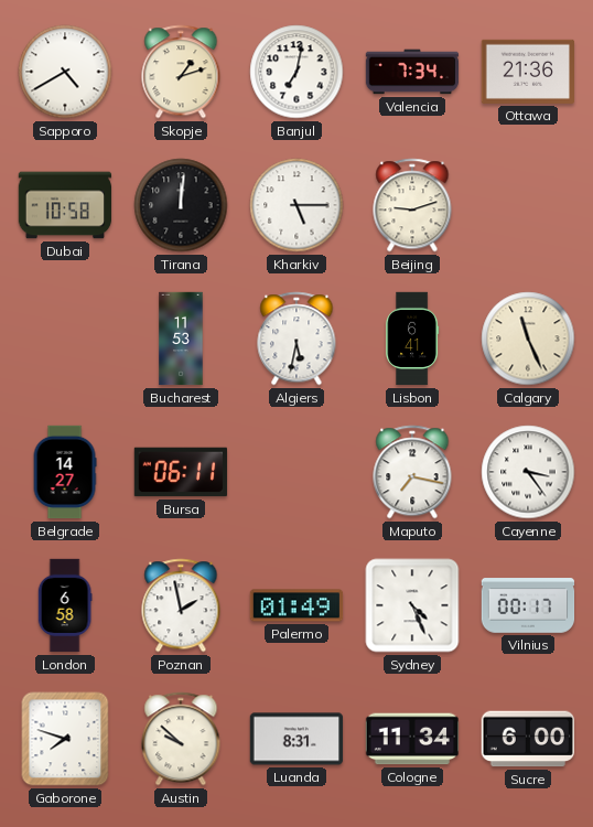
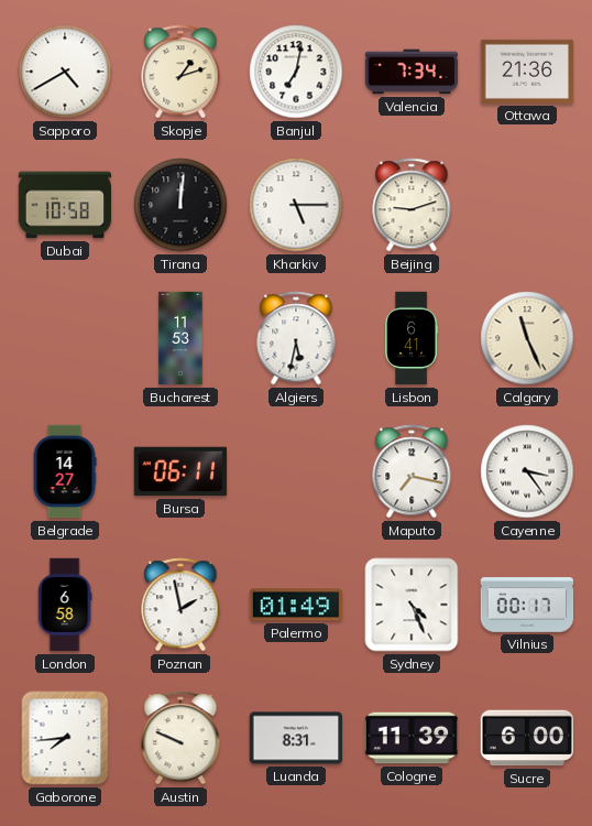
Gaborone: 7:48 -> 7:44 (65, 738)
Austin: 9:52 -> 9:49 (180, 738)
Cologne: 11:34 -> 11:39 (410, 738)
